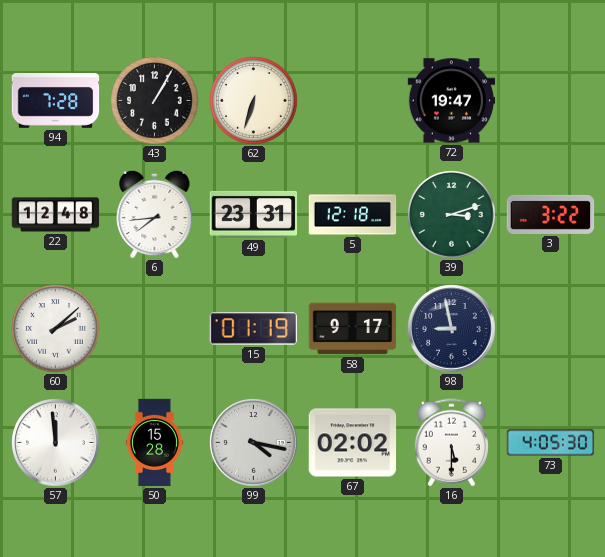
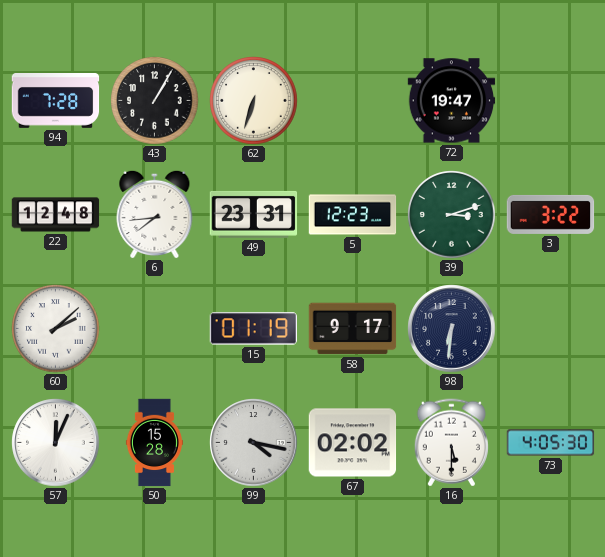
5: 12:18 -> 12:23 (353, 215)
98: 8:58 -> 6:31 (452, 329)
57: 11:59 -> 12:04 (56, 443)
